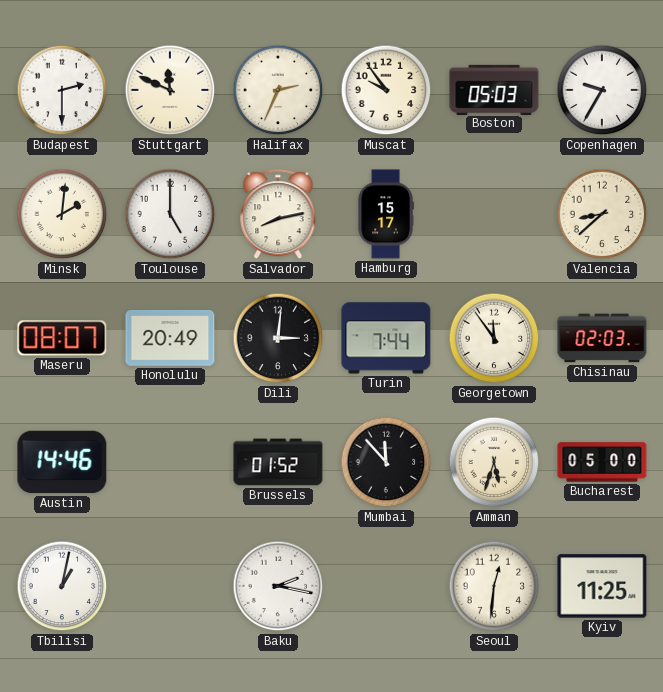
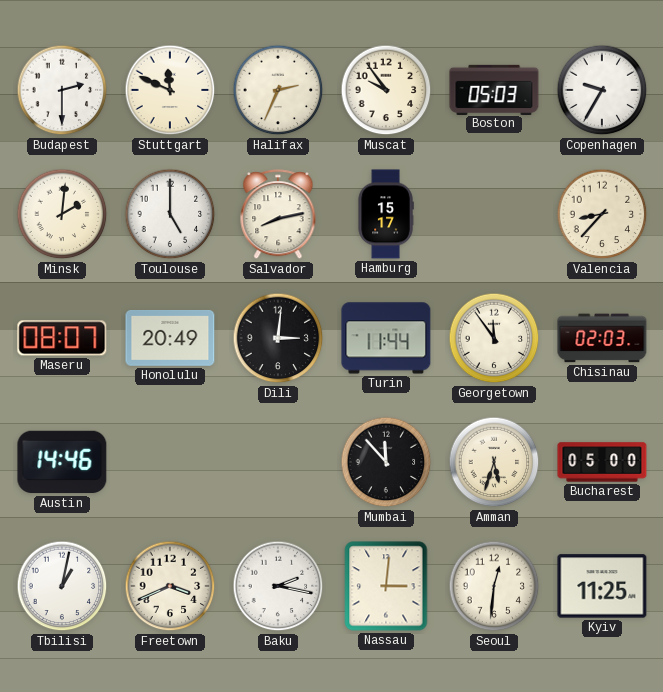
Valencia: 8:38 -> 8:37 (602, 214)
Turin: 7:44 -> 11:44 (386, 338)
Brussels: 01:52 -> none (278, 462)
Freetown: none -> 3:41 (170, 586)
Nassau: none -> 3:01 (386, 586)
